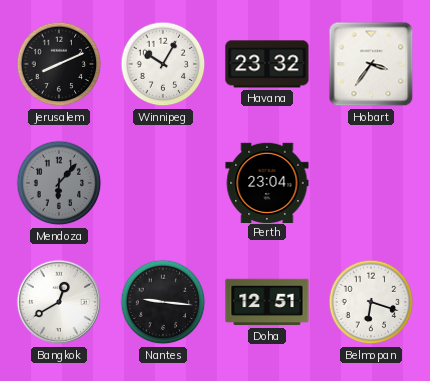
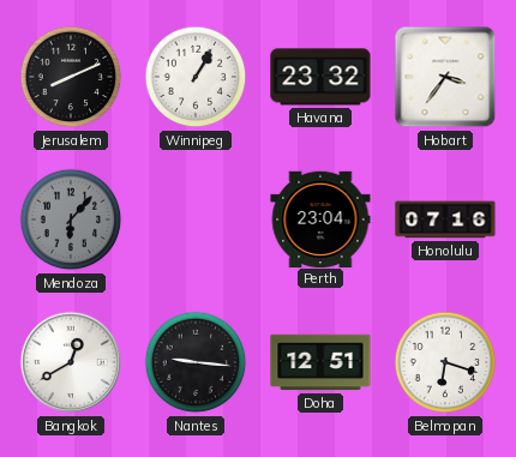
Winnipeg: 10:05 -> 1:05 (196, 77)
Honolulu: none -> 07:16 (445, 220)
